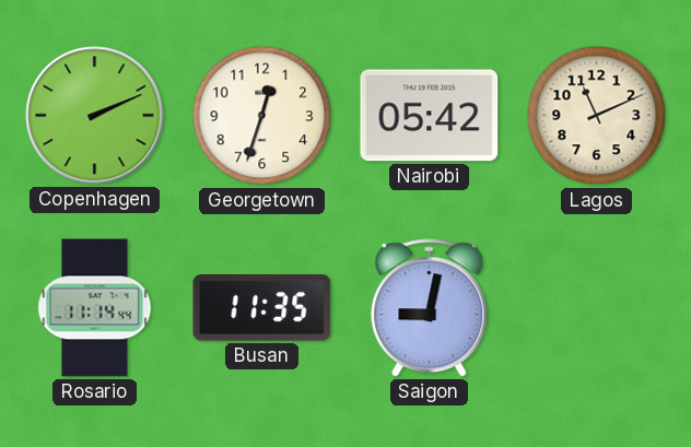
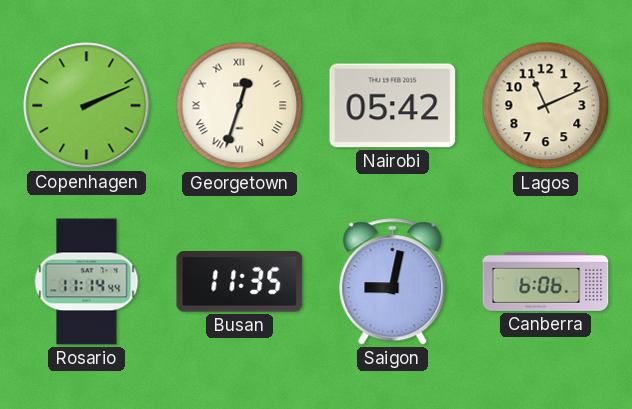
Georgetown numerals: Arabic -> Roman (240, 106)
Canberra: none -> 6:06 (546, 281)
